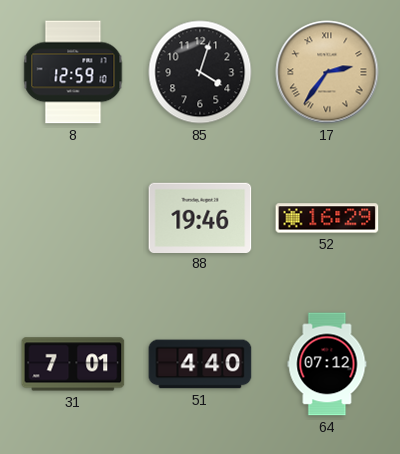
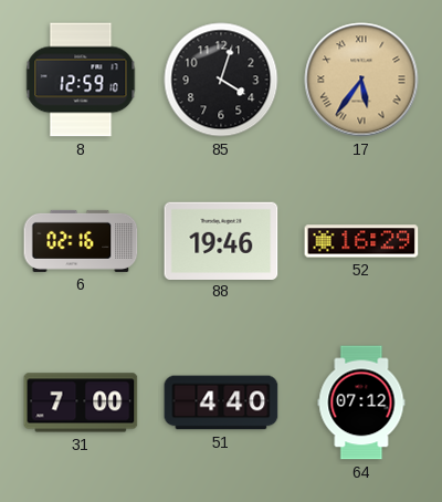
17: 2:36 -> 5:36 (361, 80)
6: none -> 02:16 (81, 241)
31: 7:01 -> 7:00 (81, 402)
